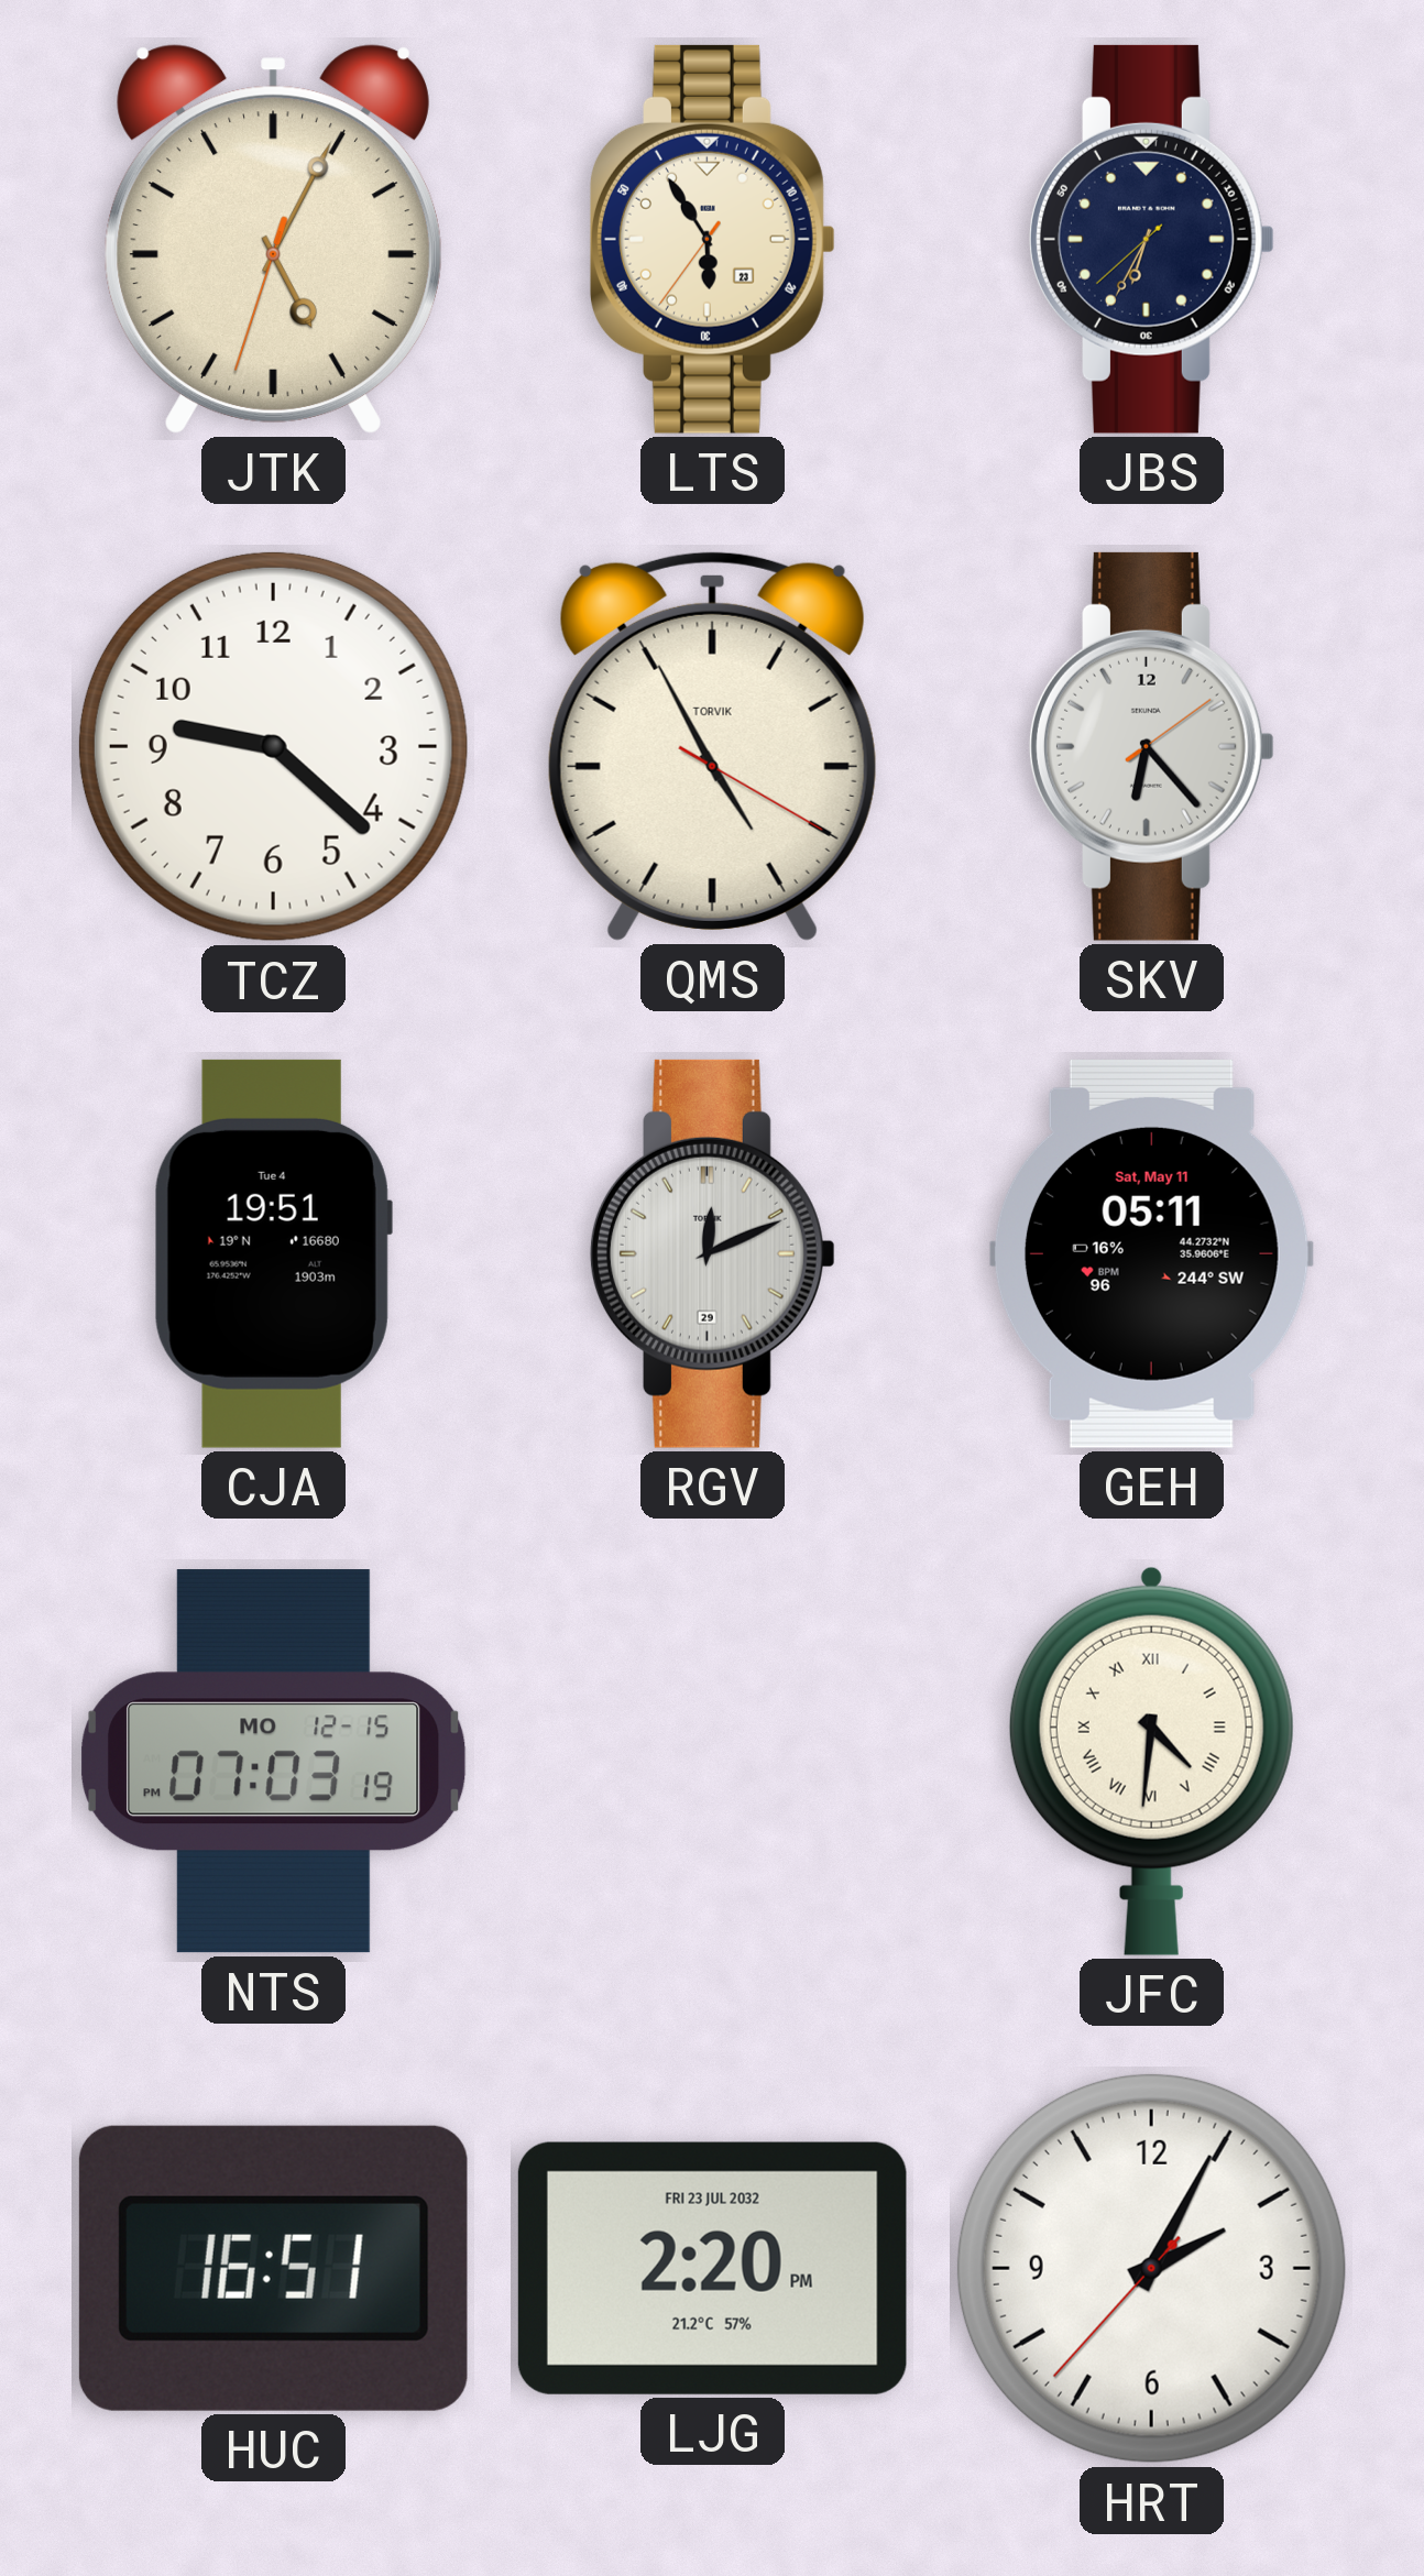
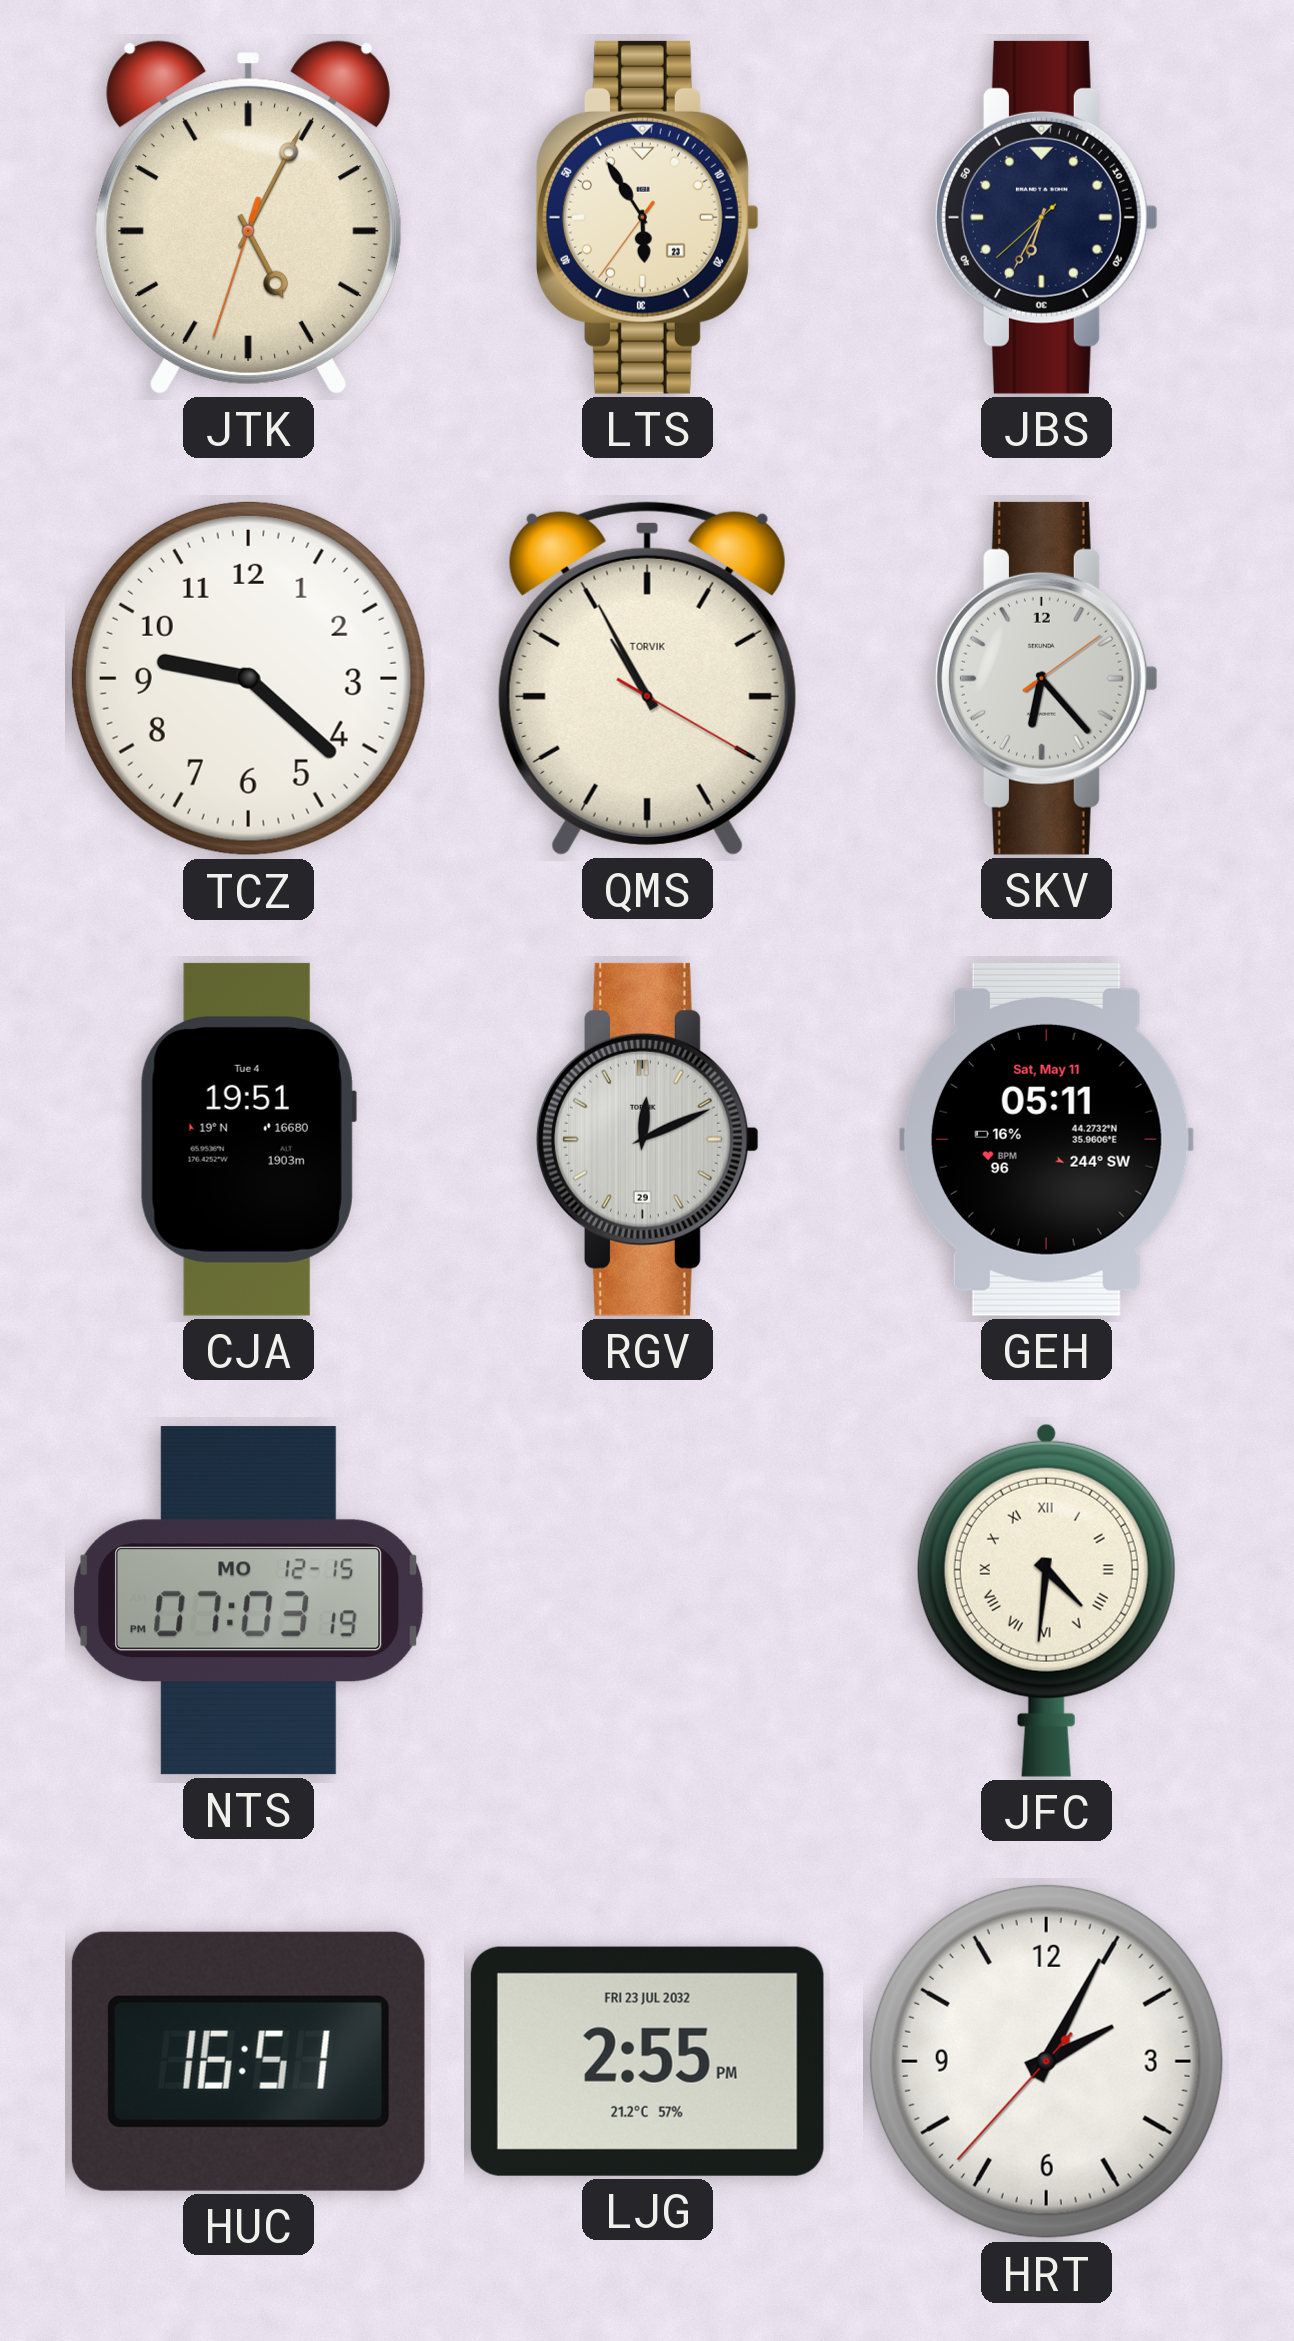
QMS: 4:55 -> 10:55 (647, 678)
LJG: 2:20 -> 2:55 (647, 2061)
